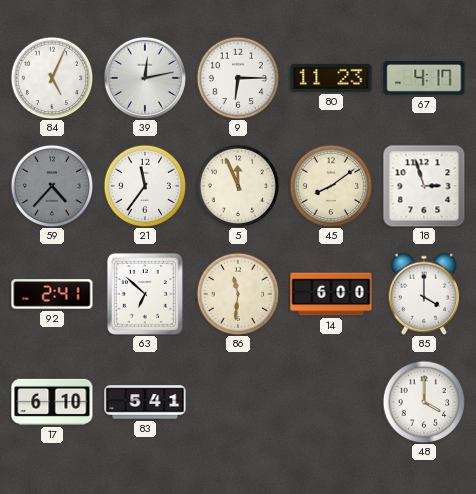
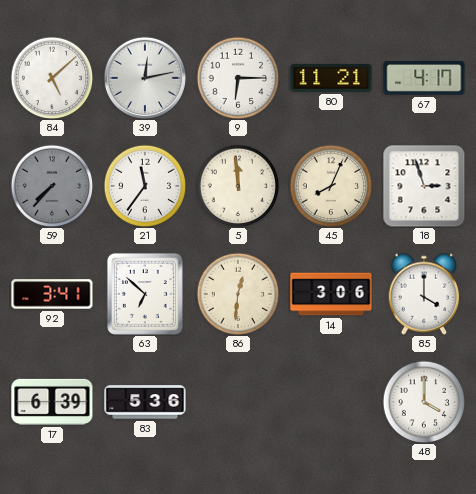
84: 5:04 -> 5:08 (52, 78)
80: 11:23 -> 11:21 (331, 78)
59: 4:37 -> 7:37 (52, 186)
5: 11:56 -> 11:59 (238, 186)
45: 8:09 -> 8:04 (331, 186)
92: 2:41 -> 3:41 (52, 294)
86: 11:31 -> 12:31 (238, 294)
14: 6:00 -> 3:06 (331, 294)
17: 6:10 -> 6:39 (52, 402)
83: 5:41 -> 5:36 (145, 402)
